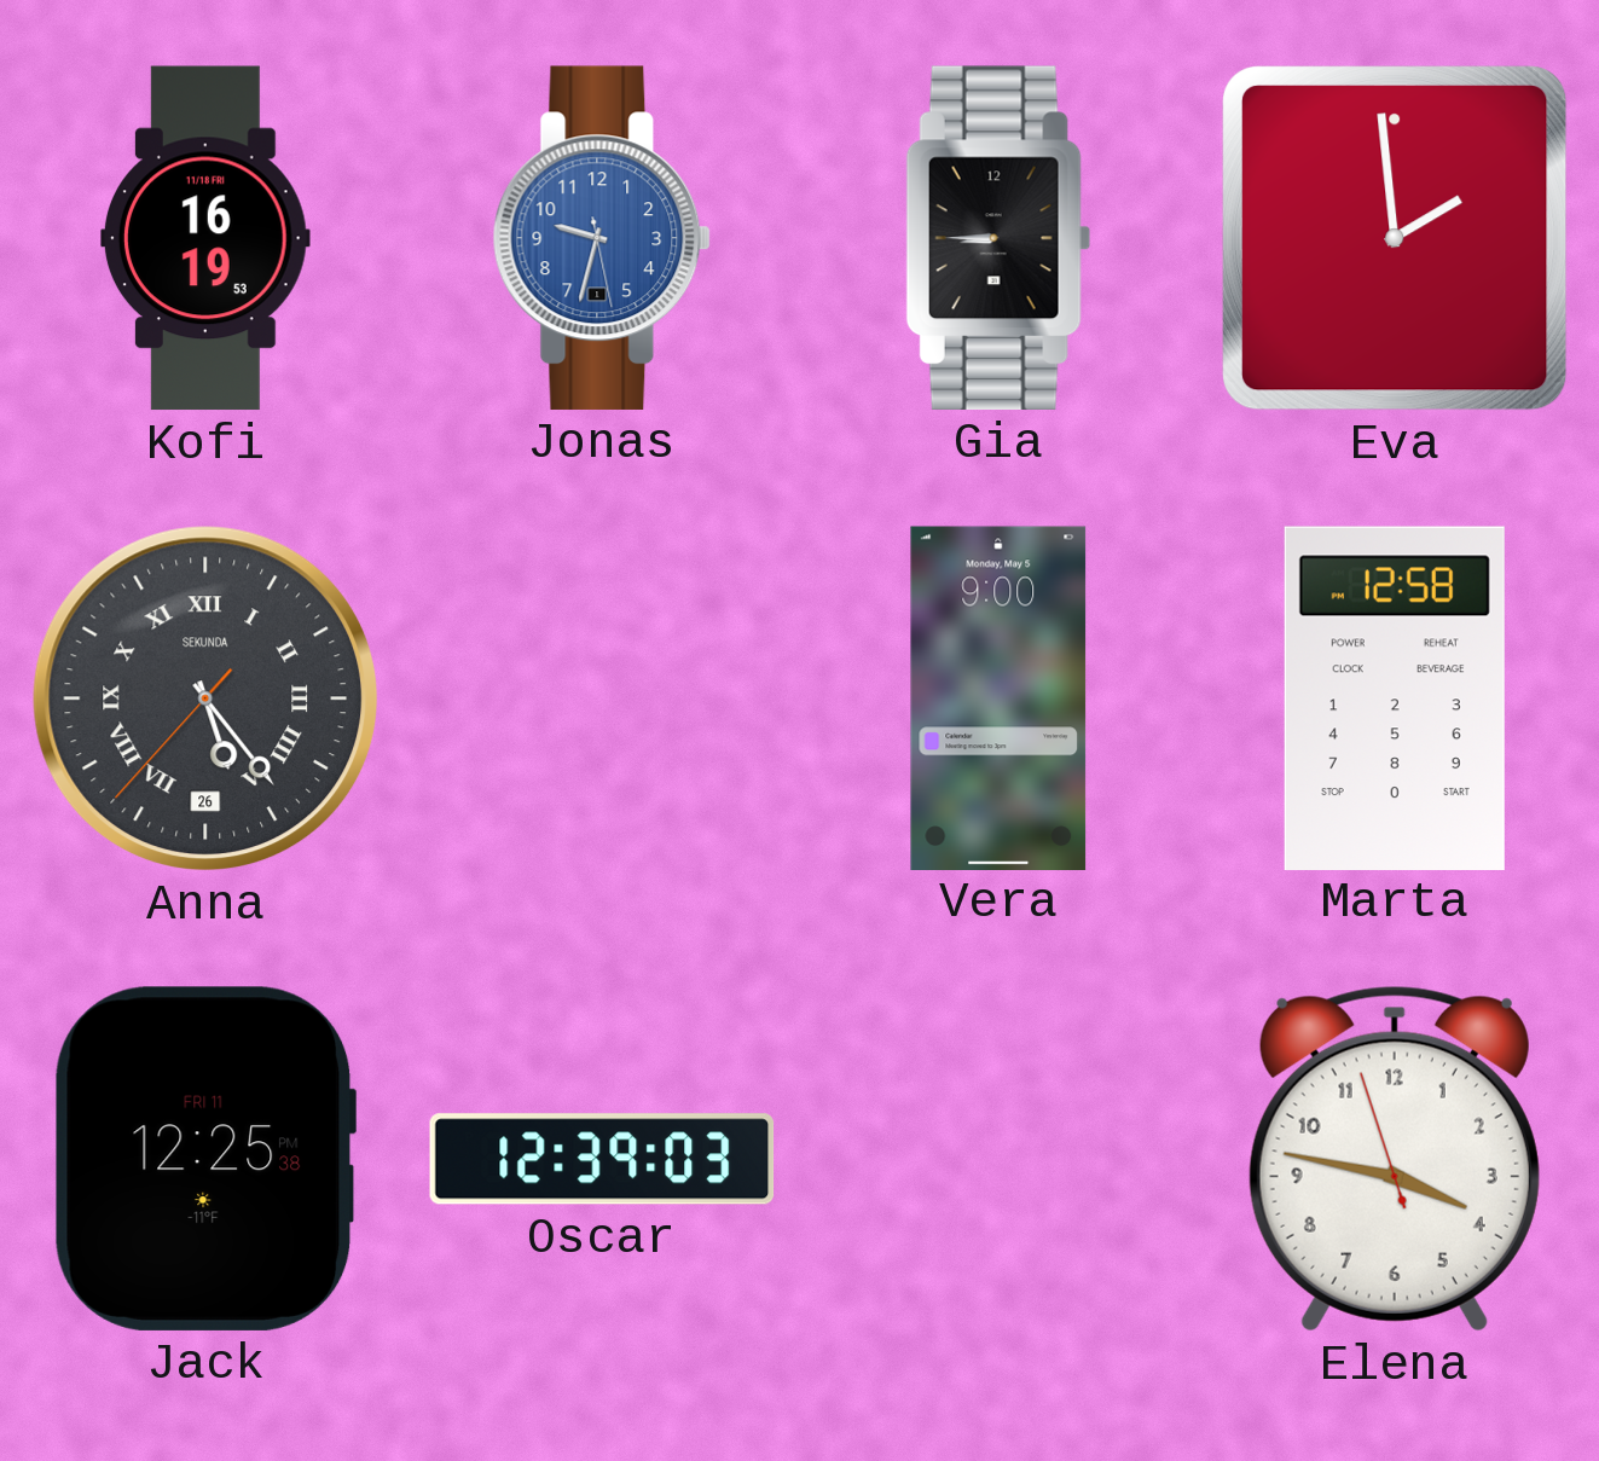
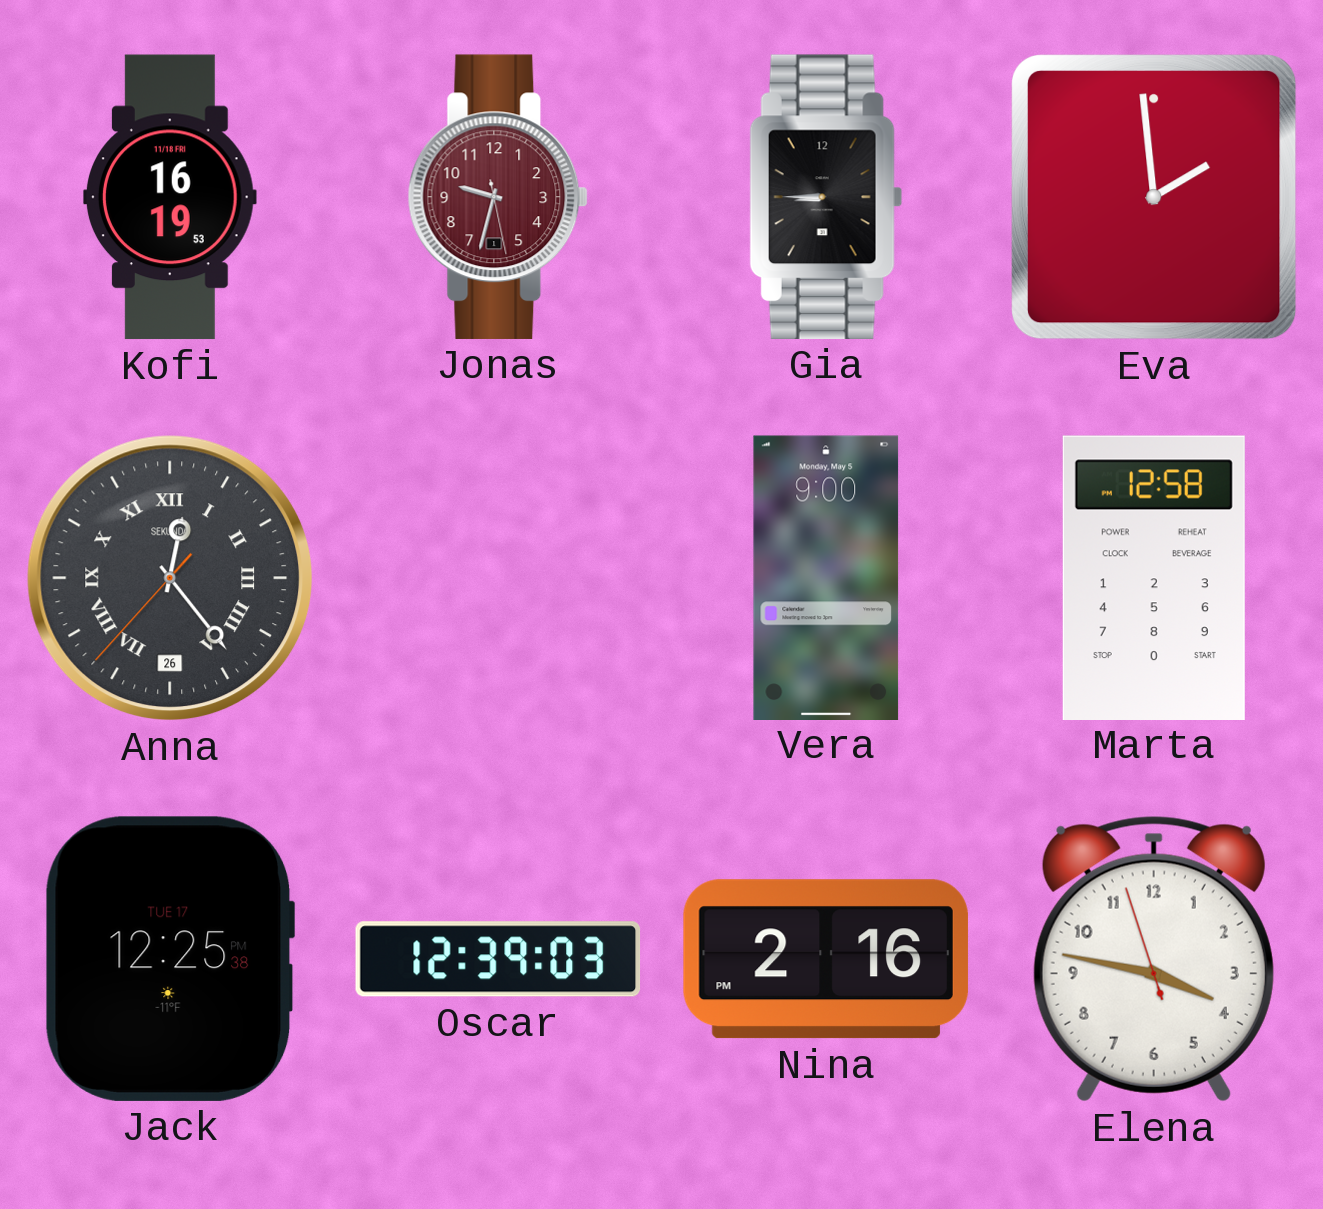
Jonas dial: blue -> burgundy (498, 197)
Anna: 5:23 -> 12:23 (170, 578)
Jack date: FRI 11 -> TUE 17 (170, 959)
Nina: none -> 2:16 (826, 959)
